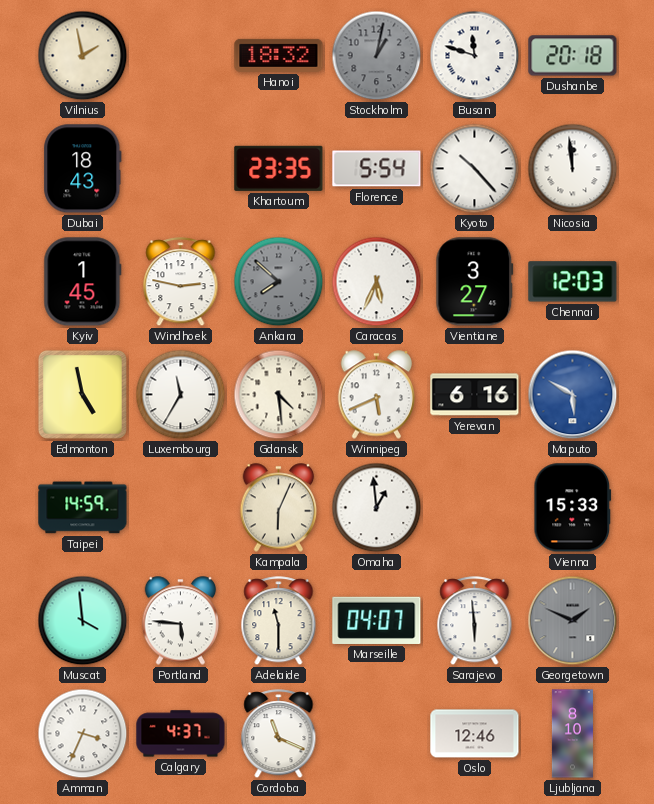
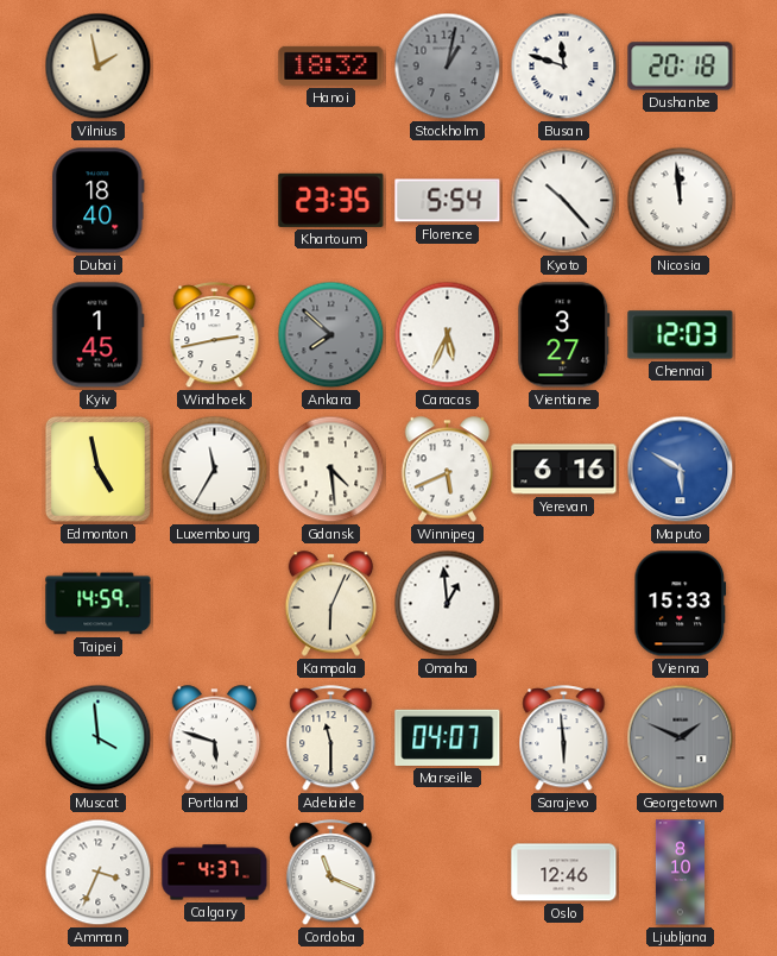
Dubai: 18:43 -> 18:40 (99, 201)
Windhoek: 2:47 -> 2:43 (215, 335)
Portland: 5:46 -> 5:48 (215, 738)
